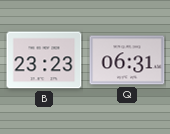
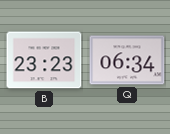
Q: 06:31 -> 06:34 (127, 60)
